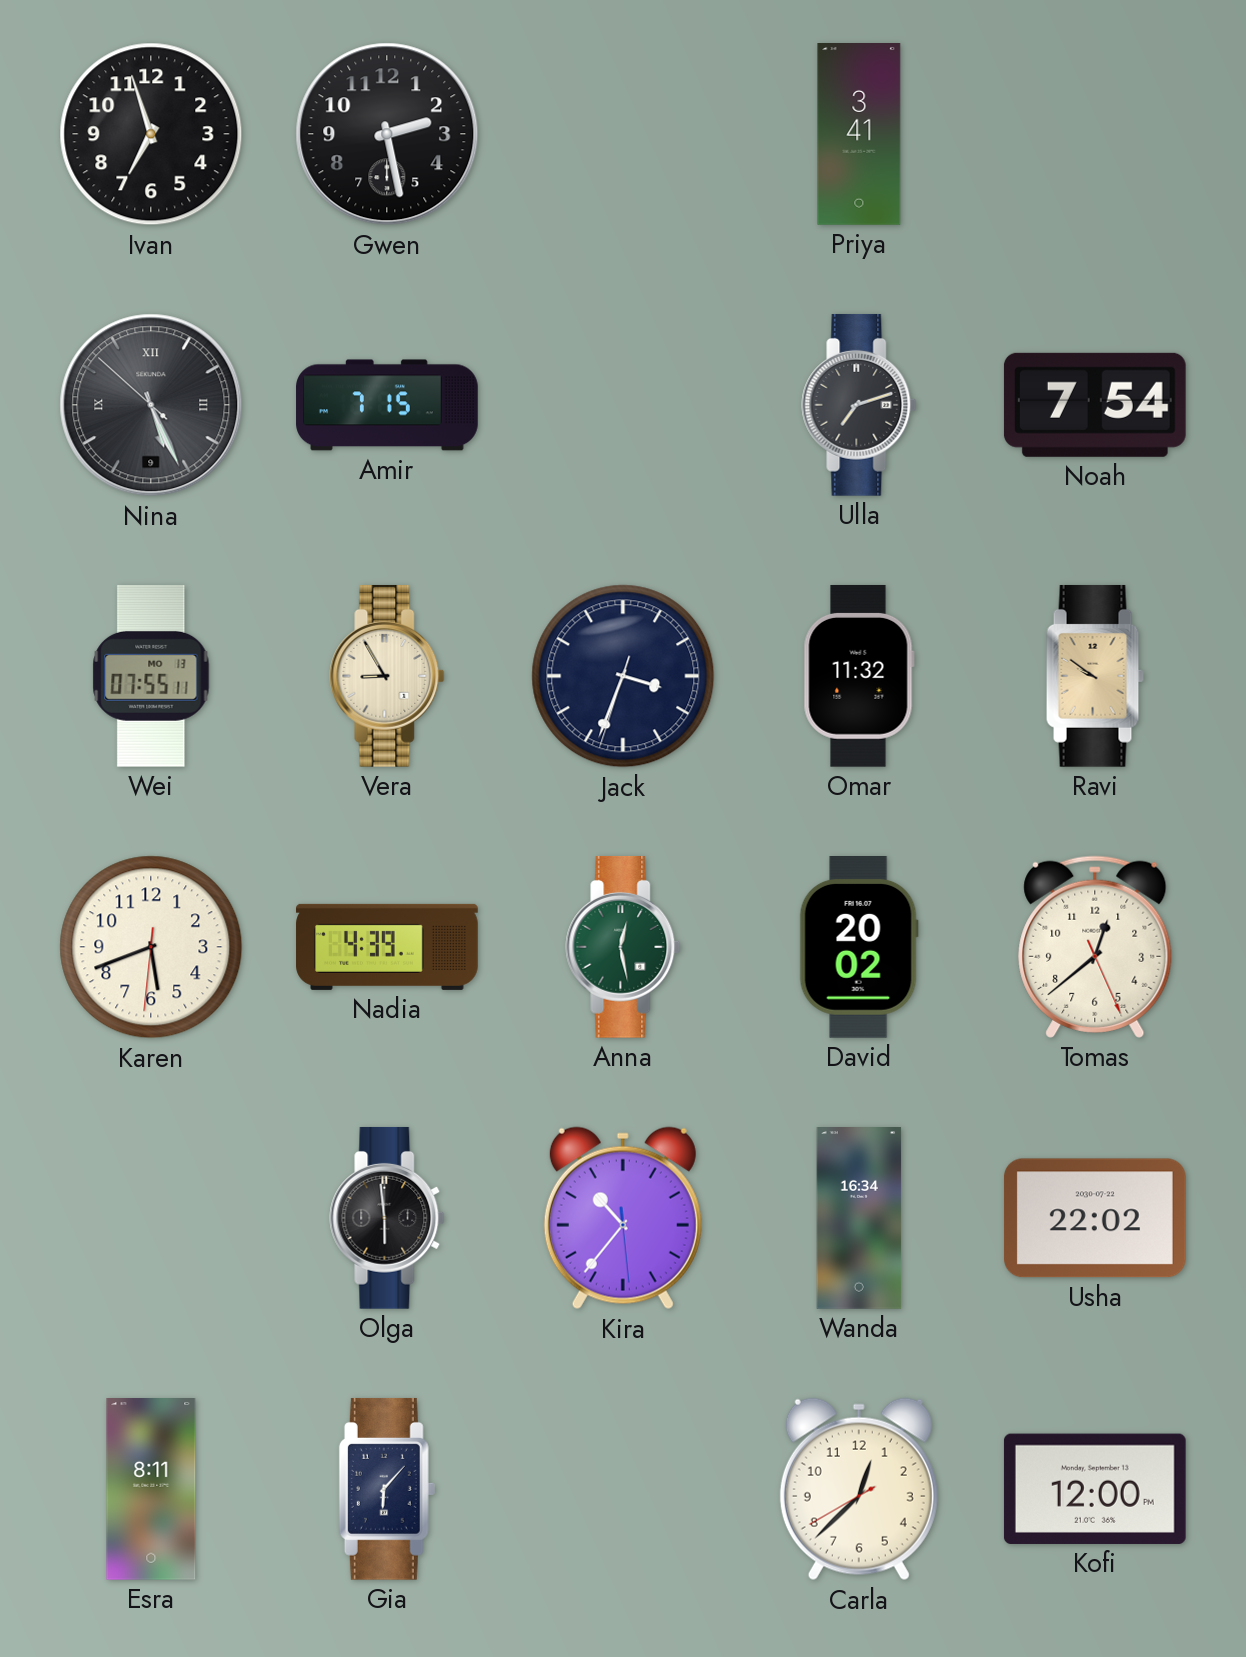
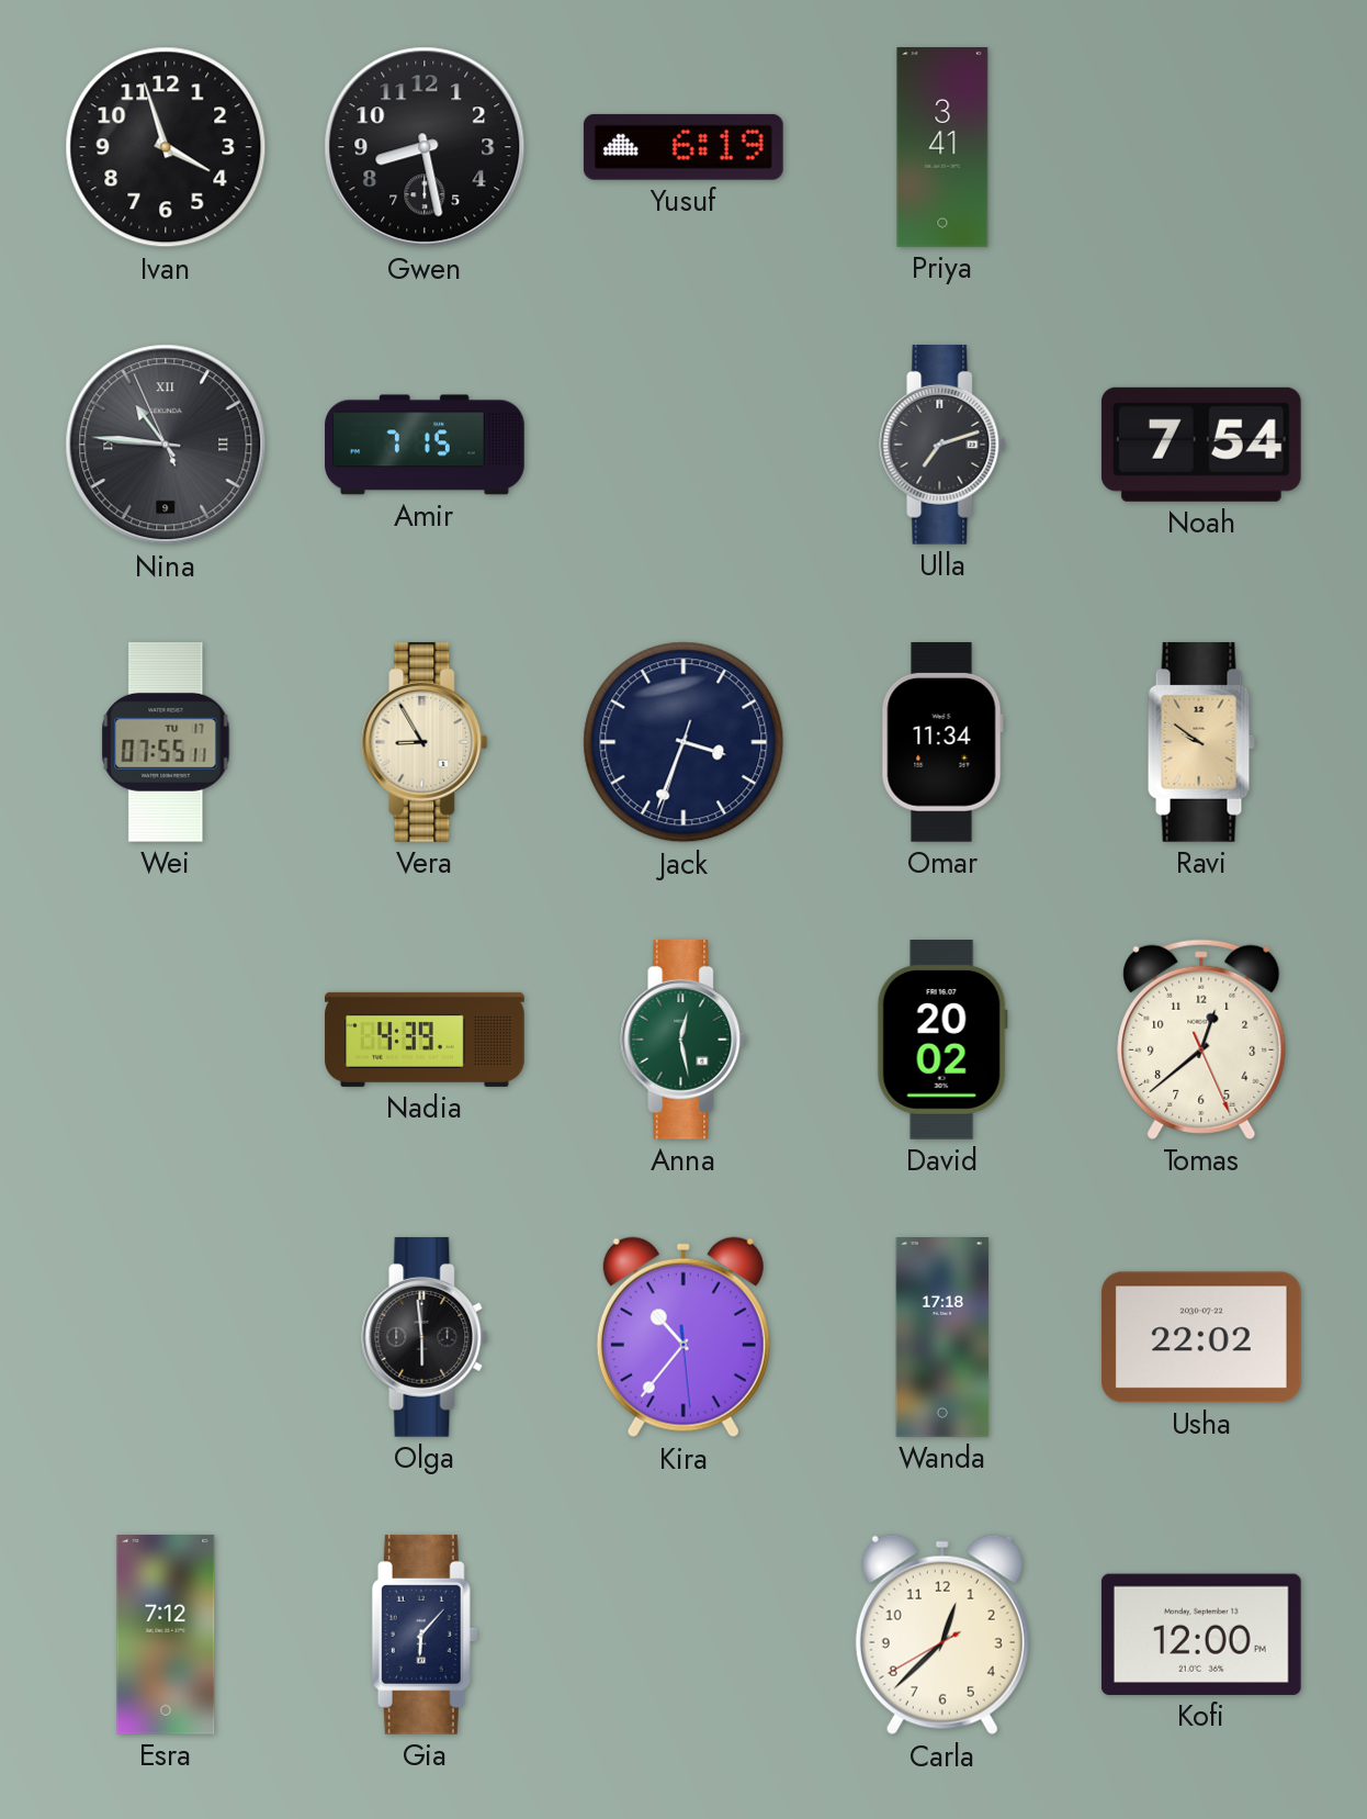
Ivan: 6:57 -> 3:57 (166, 147)
Gwen: 2:28 -> 8:28 (425, 147)
Yusuf: none -> 6:19 (683, 147)
Nina: 5:25 -> 10:45 (166, 445)
Wei date: MO 13 -> TU 17 (166, 742)
Omar: 11:32 -> 11:34 (942, 742)
Karen: 5:41 -> none (151, 947)
Wanda: 16:34 -> 17:18 (942, 1338)
Esra: 8:11 -> 7:12 (166, 1636)
